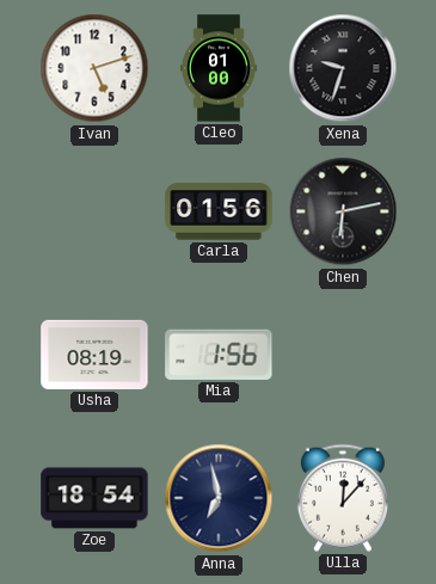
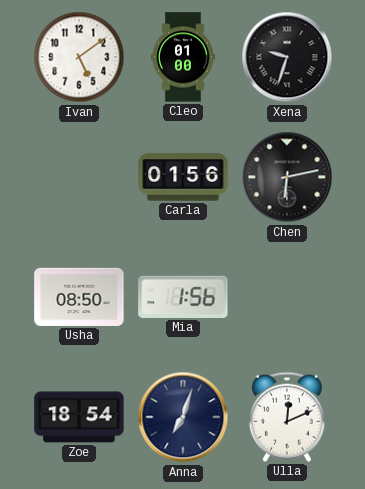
Ivan: 5:12 -> 5:09 (79, 57)
Usha: 08:19 -> 08:50 (79, 297)
Anna: 6:58 -> 7:03 (183, 417)
Ulla: 12:07 -> 12:11 (287, 417)
